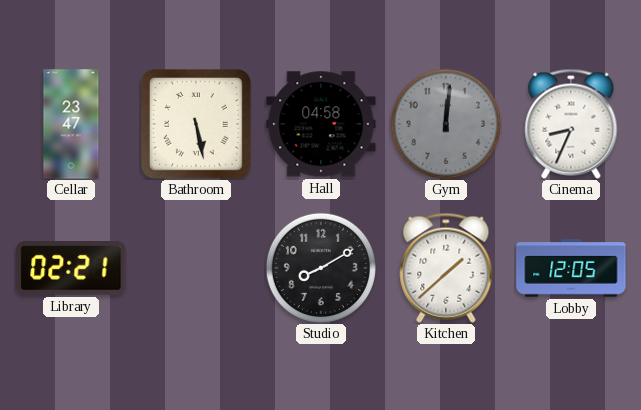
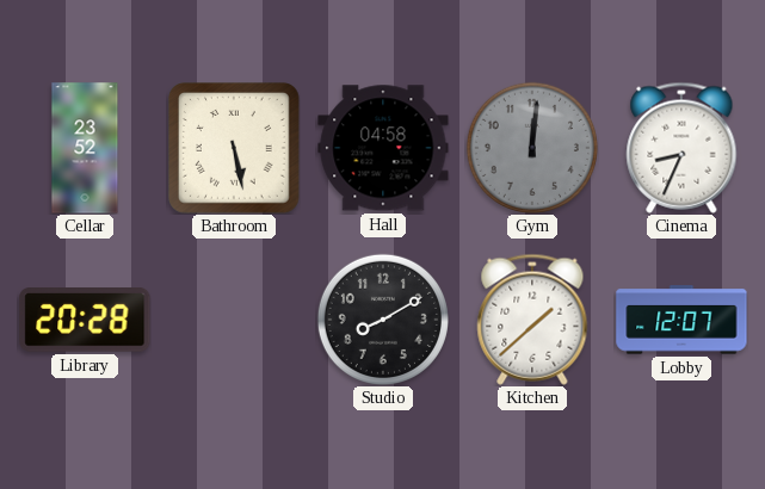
Cellar: 23:47 -> 23:52 (85, 148)
Library: 02:21 -> 20:28 (85, 321)
Lobby: 12:05 -> 12:07 (681, 320)
